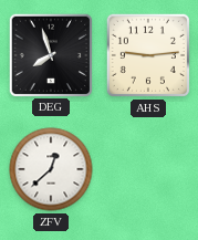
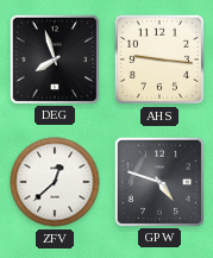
AHS: 9:14 -> 9:16 (159, 59)
GPW: none -> 4:48 (158, 181)
